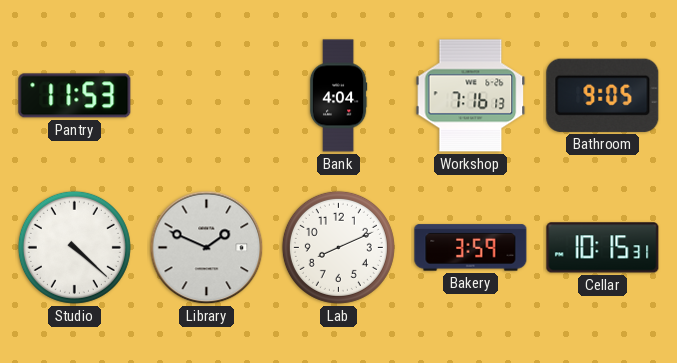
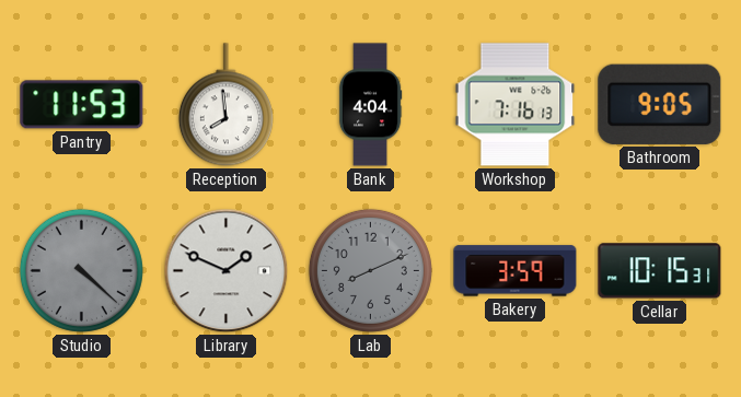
Reception: none -> 7:59 (225, 105)
Studio dial: white -> grey (81, 270)
Lab dial: white -> grey (370, 270)
